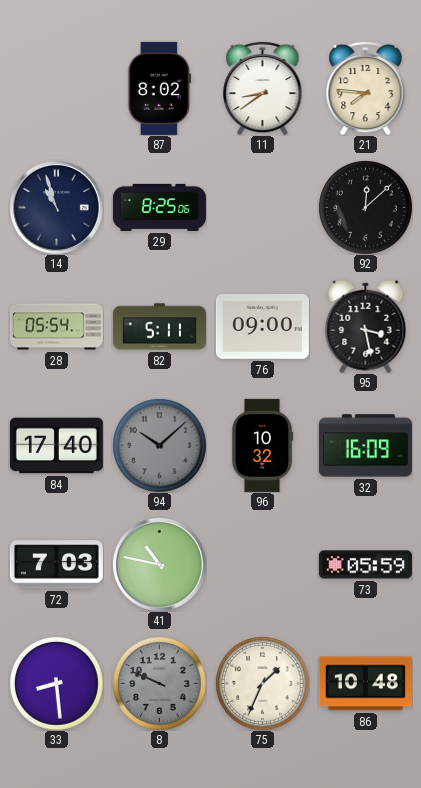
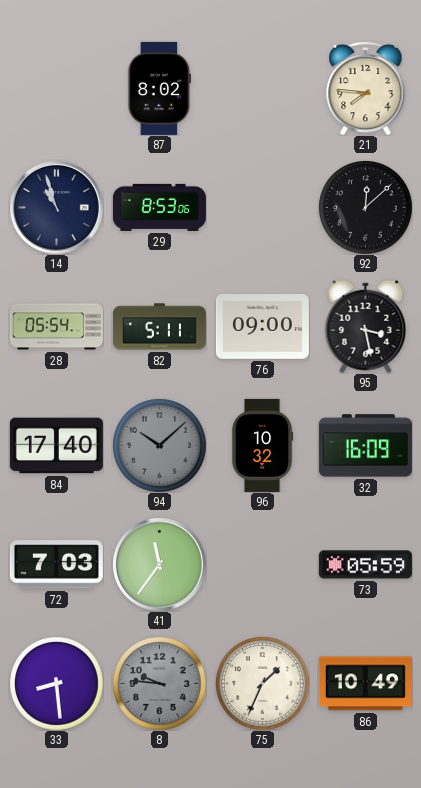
11: 8:39 -> none (263, 88)
29: 8:25 -> 8:53 (159, 207)
41: 10:47 -> 11:36 (159, 564)
8: 9:49 -> 9:46 (160, 684)
86: 10:48 -> 10:49 (365, 684)
